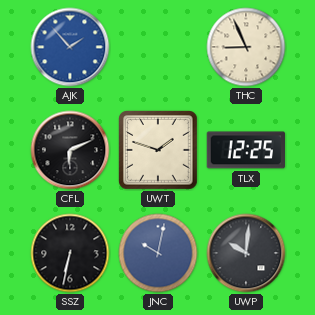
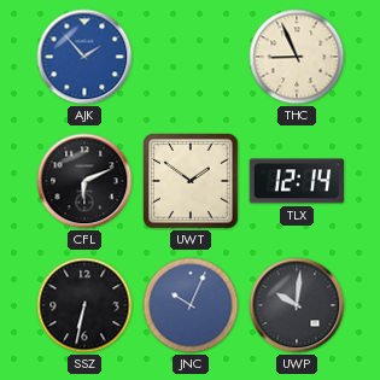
UWT: 1:48 -> 1:51 (192, 182)
TLX: 12:25 -> 12:14 (296, 181)
JNC: 10:02 -> 10:04 (191, 305)
